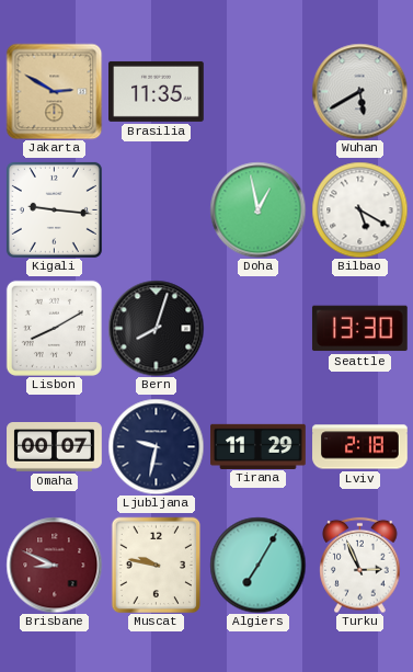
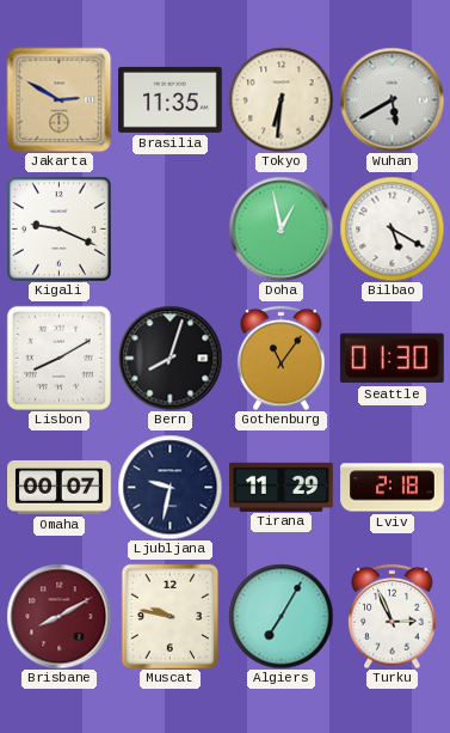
Tokyo: none -> 6:31 (281, 99)
Kigali: 9:16 -> 9:19 (58, 228)
Gothenburg: none -> 11:06 (282, 358)
Seattle: 13:30 -> 01:30 (392, 359)
Brisbane: 8:49 -> 8:10 (58, 616)
